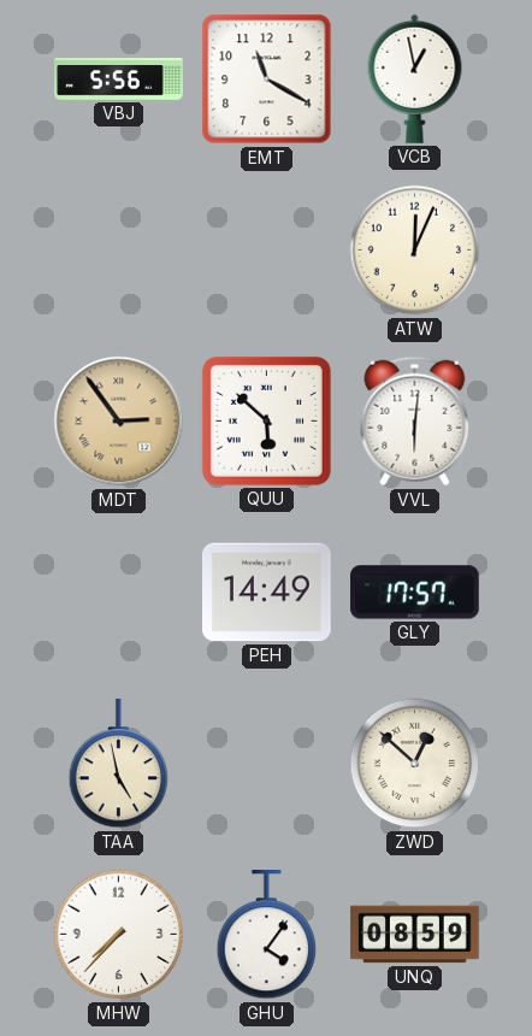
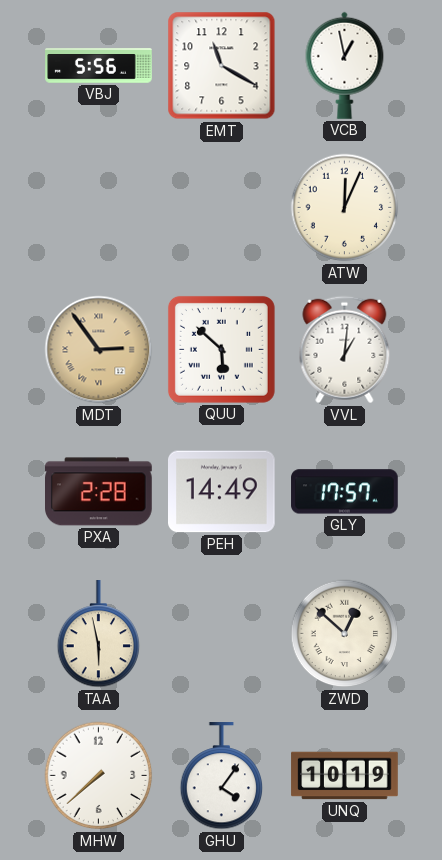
VVL: 6:01 -> 1:01 (345, 350)
PXA: none -> 2:28 (99, 492)
TAA: 4:58 -> 5:58 (99, 634)
MHW: 7:37 -> 7:38 (99, 776)
UNQ: 08:59 -> 10:19 (345, 776)
